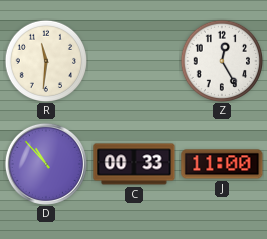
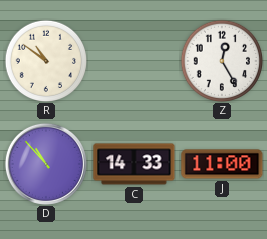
R: 11:31 -> 10:51 (45, 60)
C: 00:33 -> 14:33 (134, 164)
